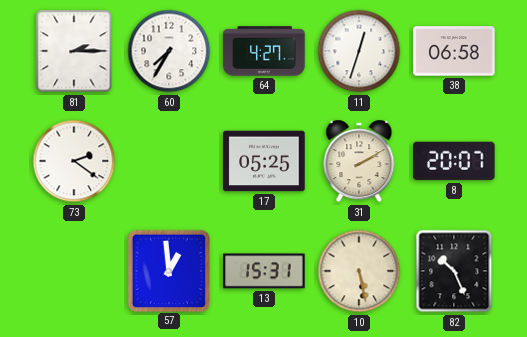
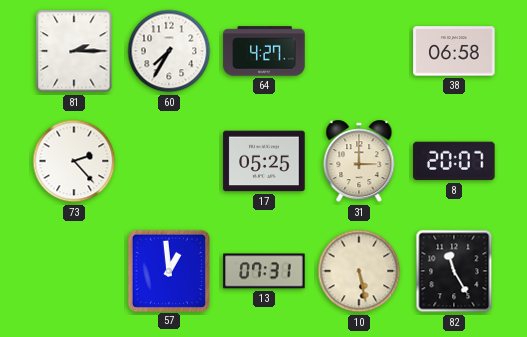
11: 12:33 -> none (359, 51)
73: 2:21 -> 2:23 (74, 161)
31: 2:10 -> 3:00 (359, 161)
13: 15:31 -> 07:31 (264, 271)
82: 10:26 -> 11:25 (454, 271)
